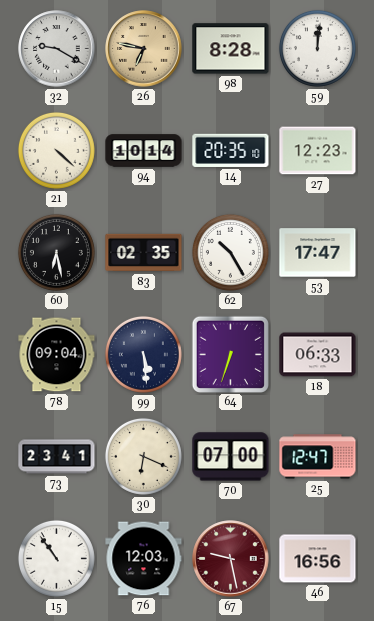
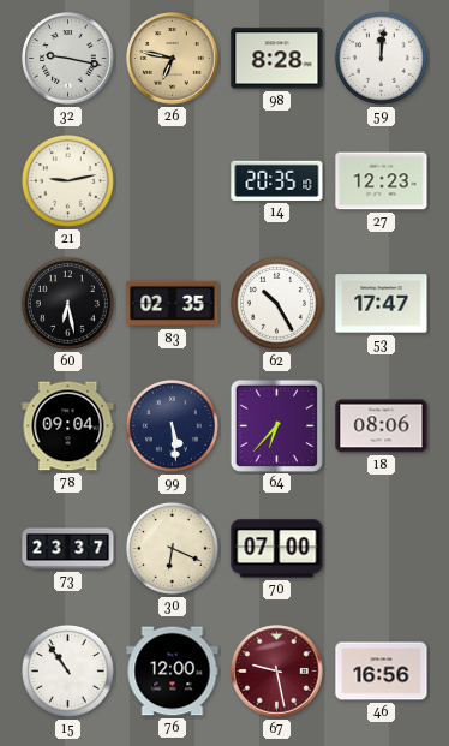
32: 9:20 -> 9:17 (68, 59)
21: 4:22 -> 9:13 (67, 180)
94: 10:14 -> none (144, 151)
64: 6:33 -> 6:37 (276, 425)
18: 06:33 -> 08:06 (382, 426)
73: 23:41 -> 23:37 (68, 549)
25: 12:47 -> none (318, 457)
76: 12:03 -> 12:00 (173, 672)
